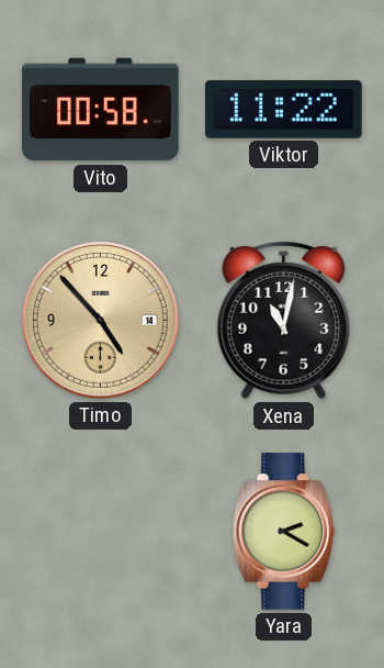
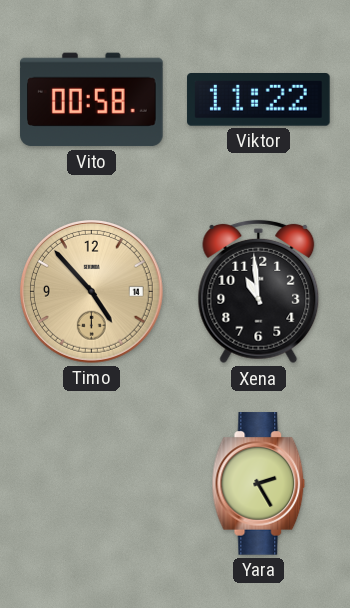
Xena: 11:02 -> 10:59 (259, 292)
Yara: 2:20 -> 2:25 (259, 484)
